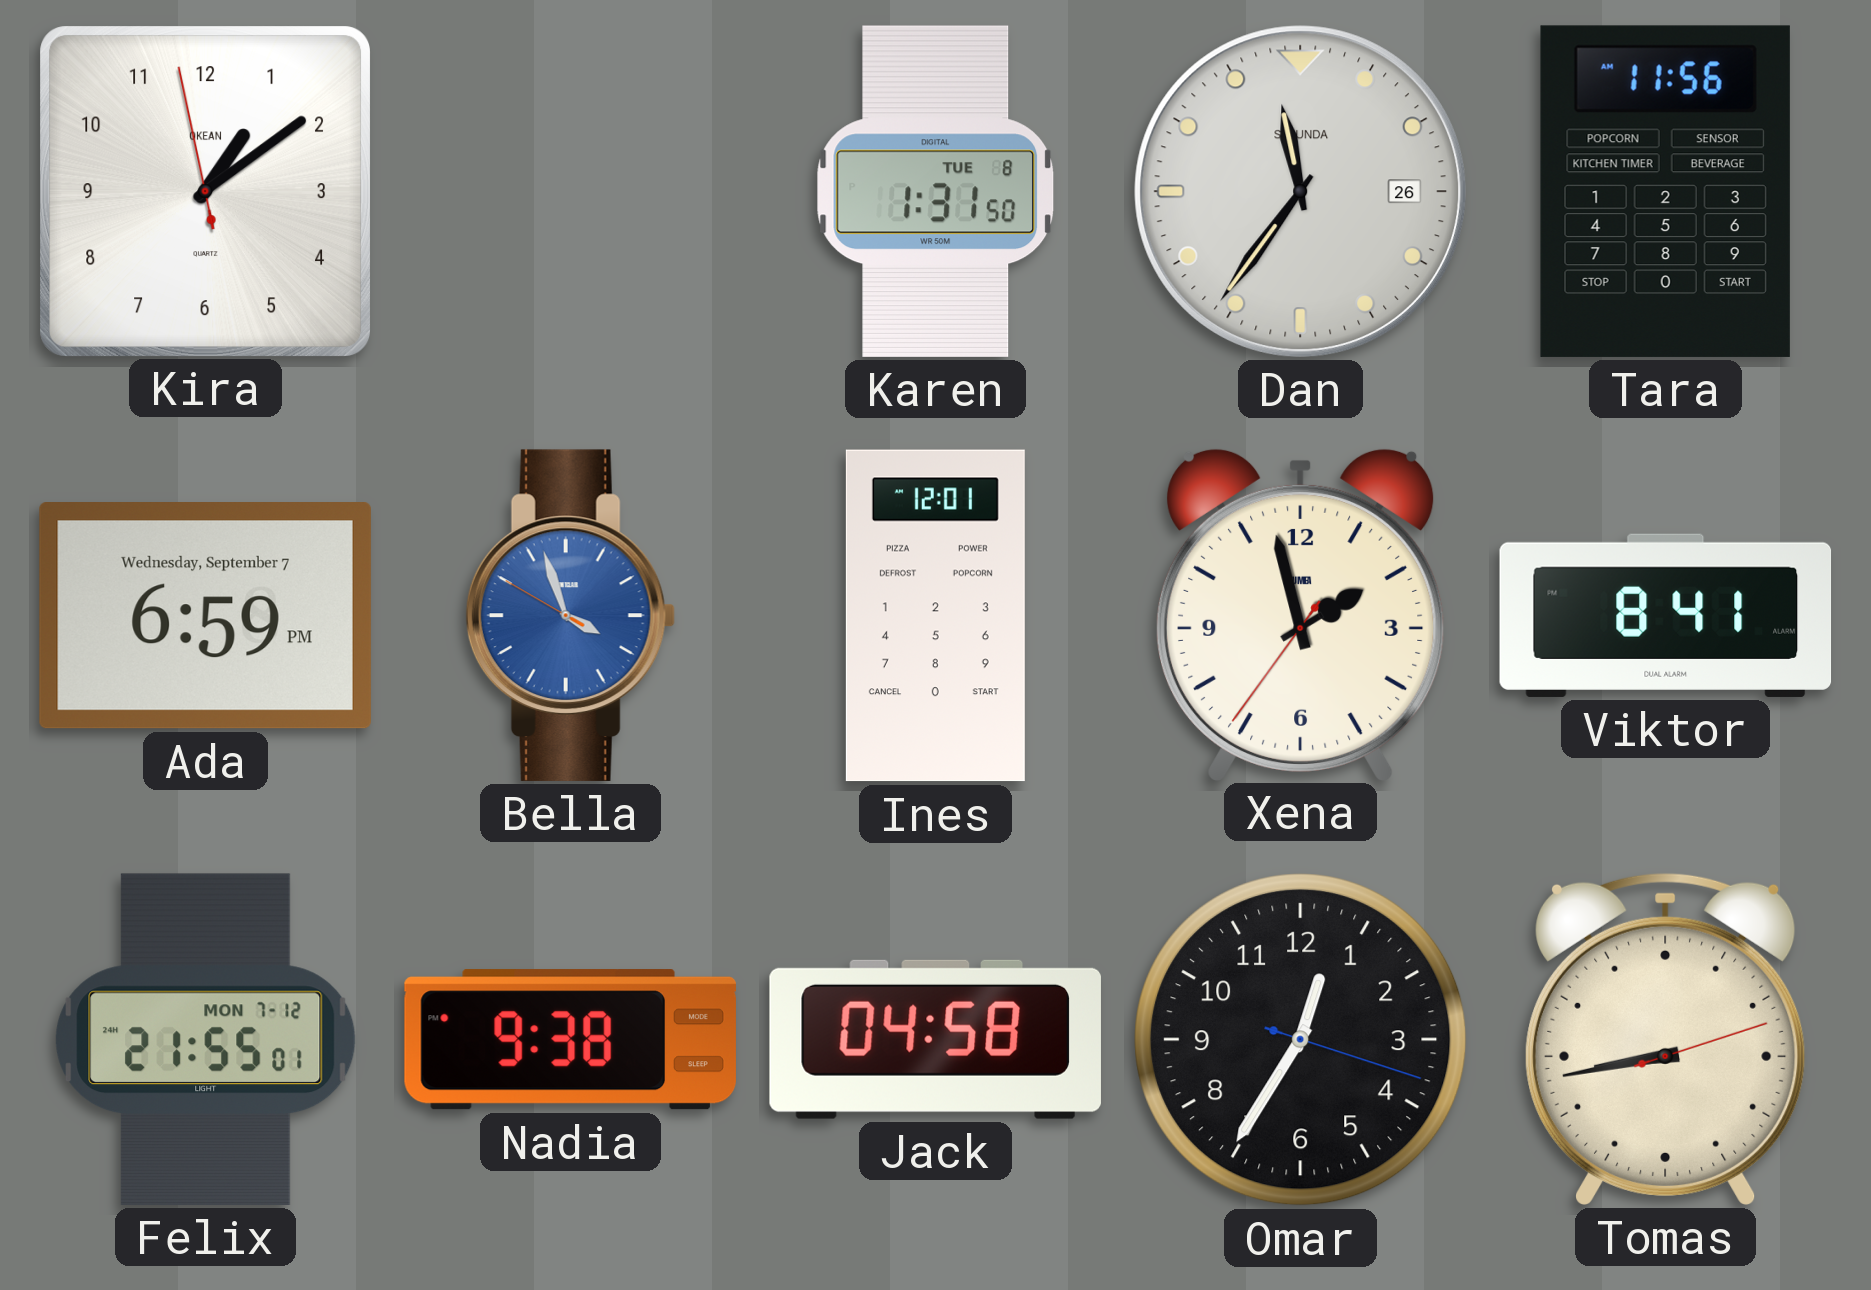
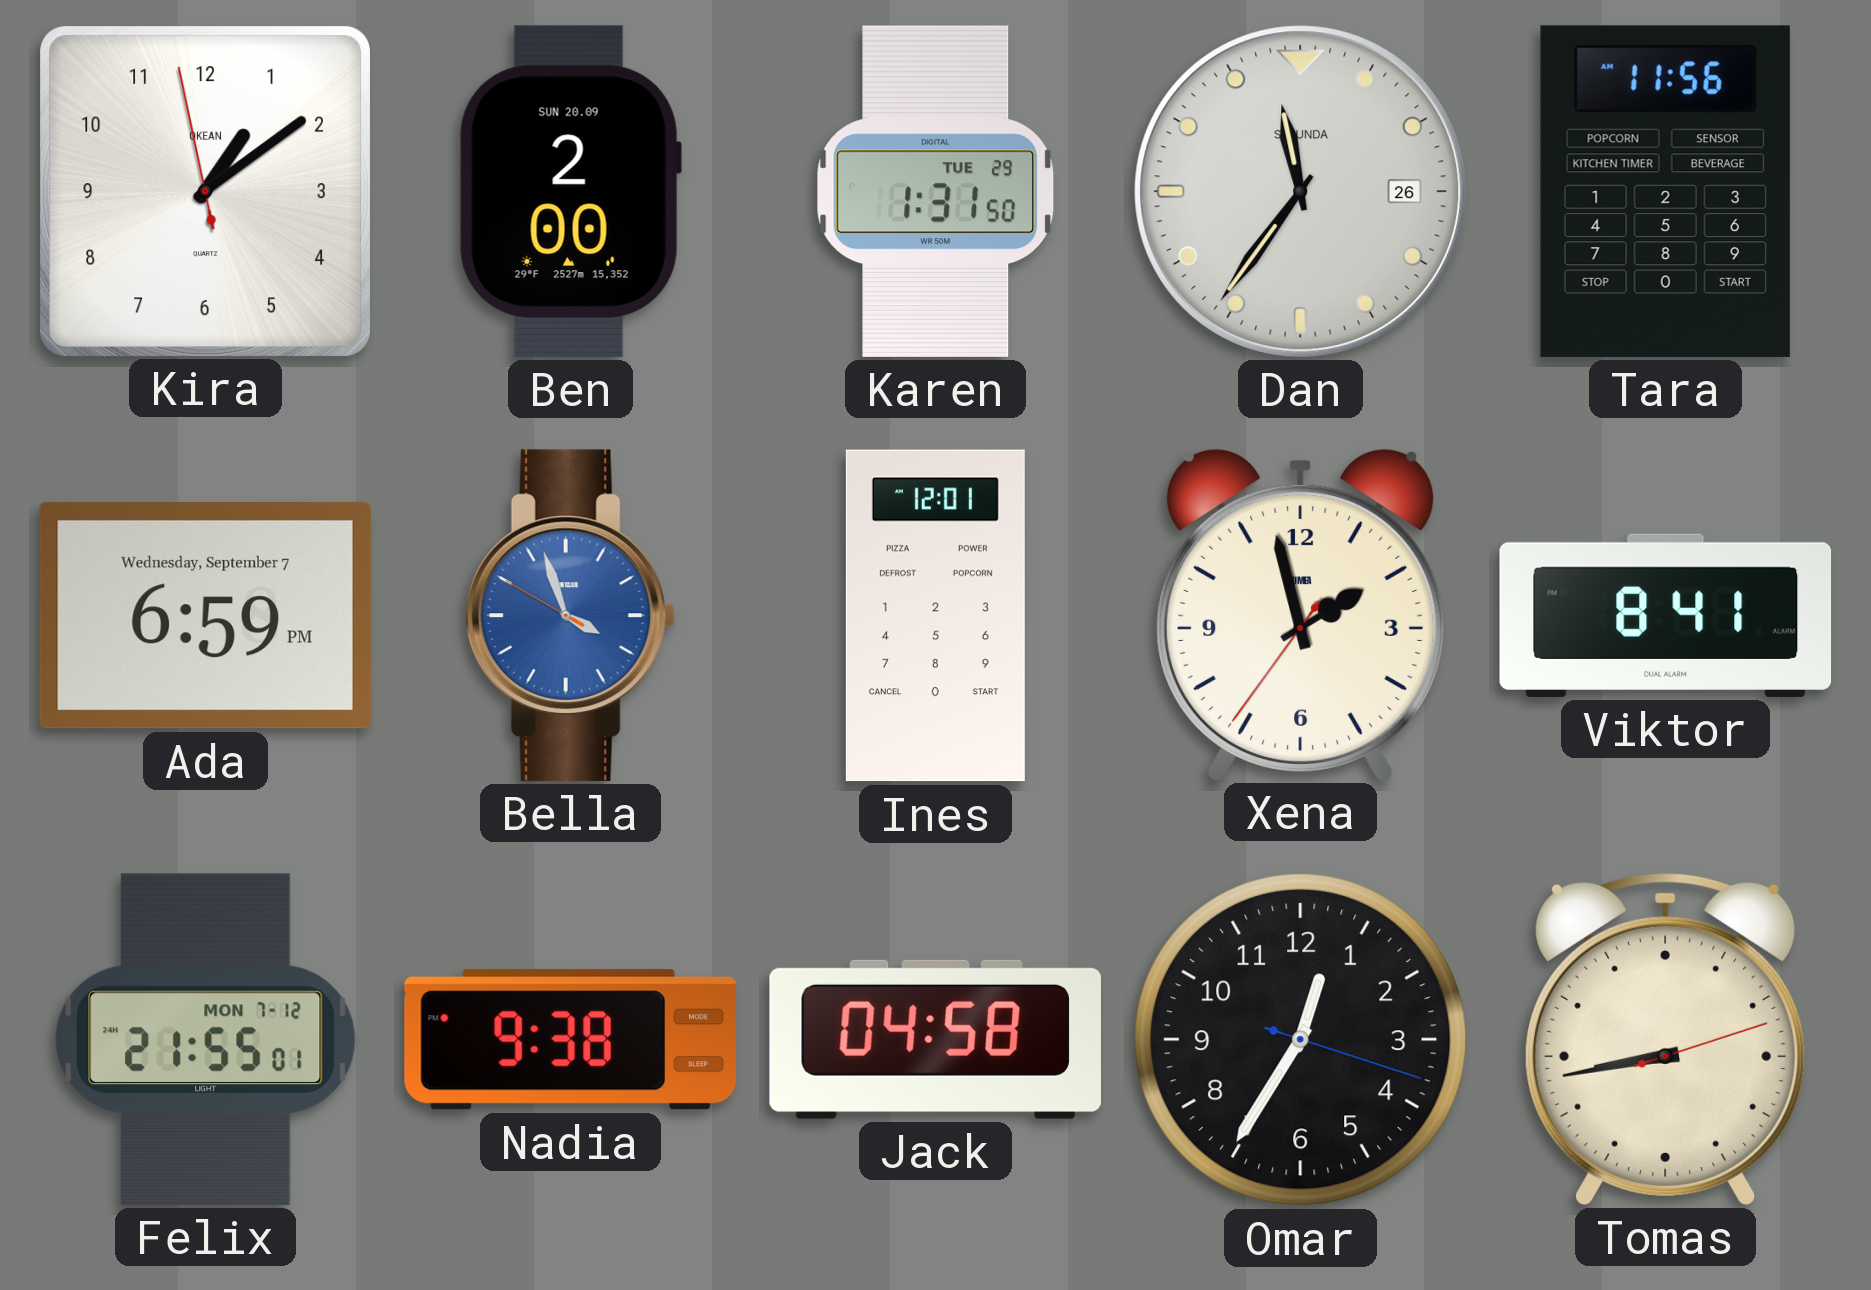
Ben: none -> 2:00 (570, 191)
Karen date: TUE 8 -> TUE 29 (936, 191)
